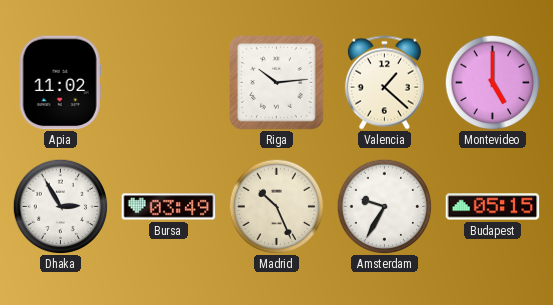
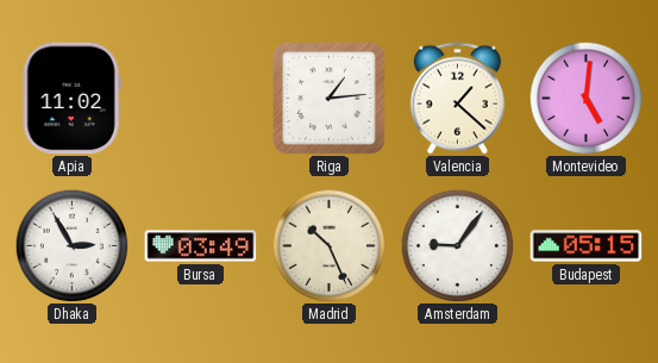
Riga: 10:14 -> 1:14 (330, 99)
Montevideo: 5:00 -> 5:01 (585, 98)
Amsterdam: 9:35 -> 9:06 (457, 245)
